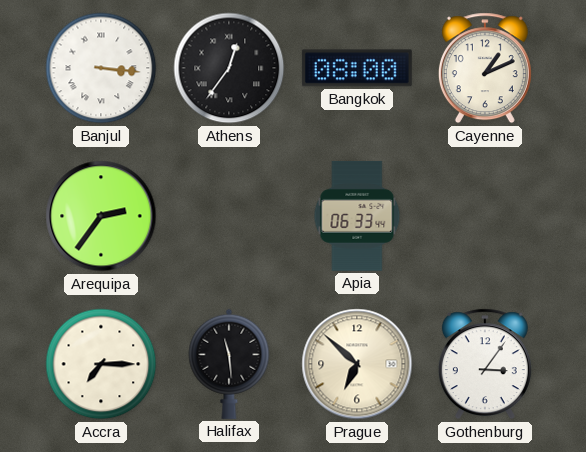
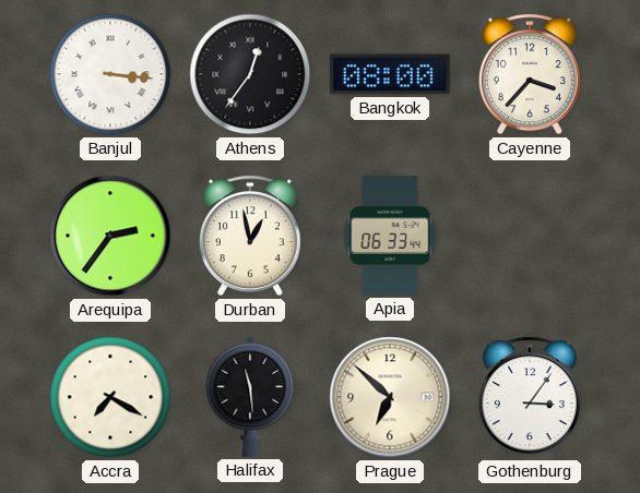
Cayenne: 1:11 -> 3:37 (530, 74)
Durban: none -> 12:58 (250, 236)
Accra: 7:15 -> 7:20 (110, 397)
